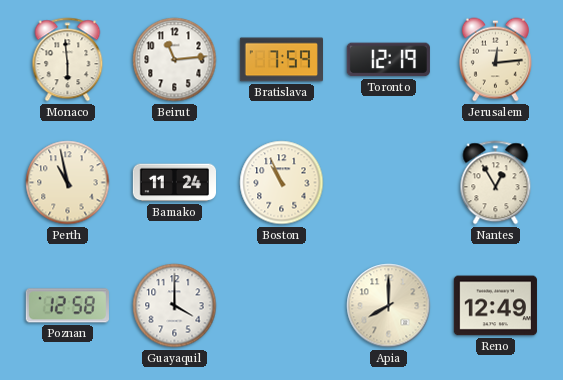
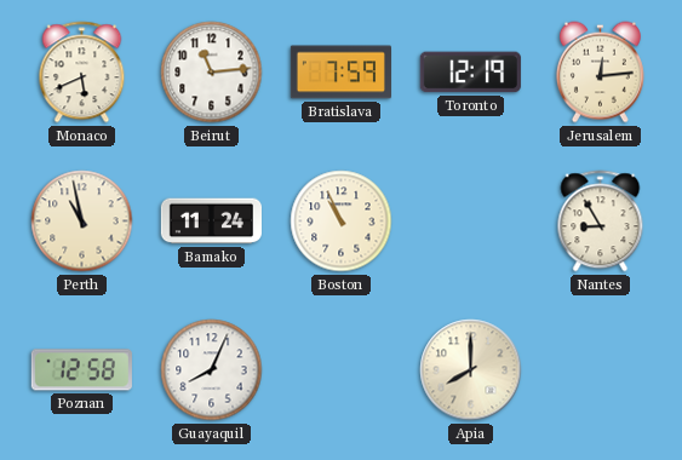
Monaco: 5:59 -> 5:41 (82, 73)
Nantes: 12:55 -> 8:55 (601, 222)
Guayaquil: 4:00 -> 8:04 (212, 370)
Reno: 12:49 -> none (495, 306)
